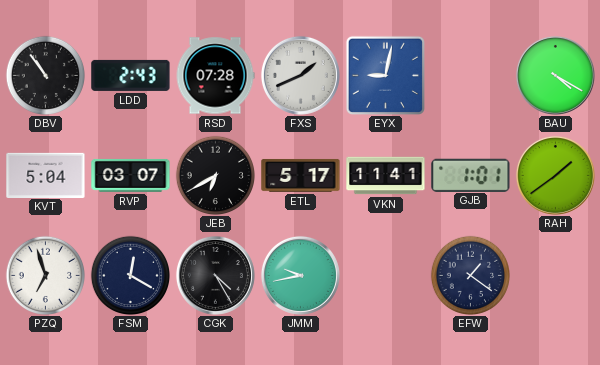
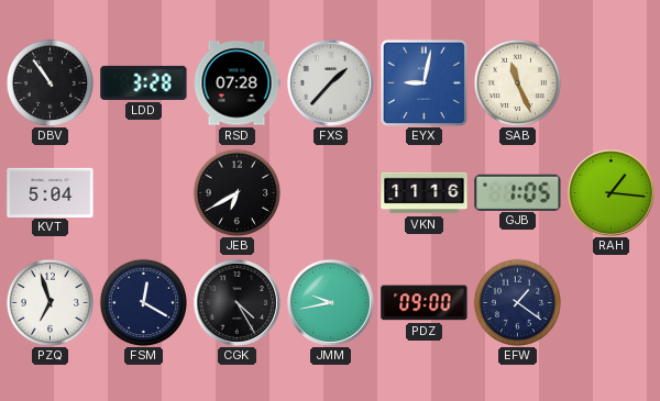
LDD: 2:43 -> 3:28 (144, 82)
FXS: 1:41 -> 1:37 (330, 82)
SAB: none -> 11:26 (517, 82)
BAU: 4:20 -> none (555, 75)
RVP: 03:07 -> none (131, 175)
ETL: 5:17 -> none (301, 176)
VKN: 11:41 -> 11:16 (425, 193)
GJB: 1:01 -> 1:05 (518, 192)
RAH: 1:39 -> 1:16 (610, 192)
PDZ: none -> 09:00 (425, 303)
